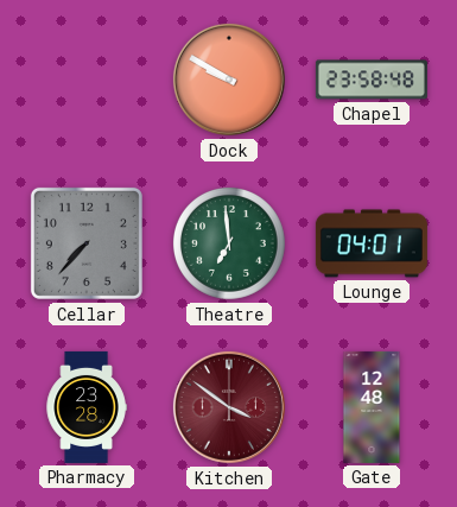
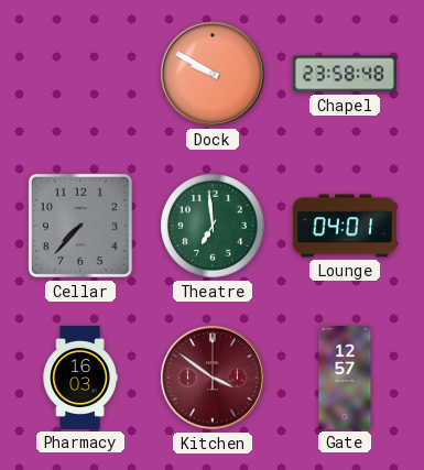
Pharmacy: 23:28 -> 16:03 (80, 378)
Gate: 12:48 -> 12:57 (345, 378)
